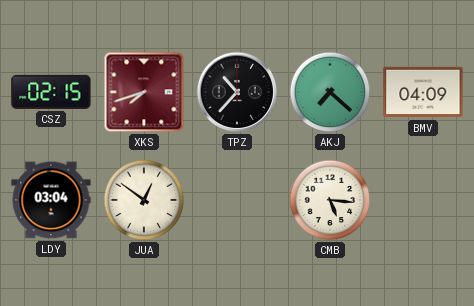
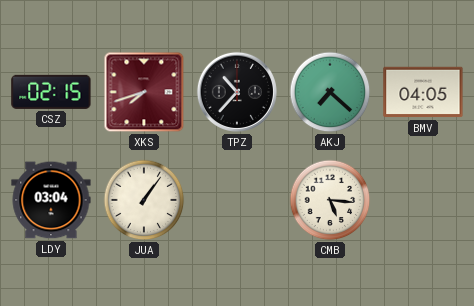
BMV: 04:09 -> 04:05 (423, 92)
JUA: 12:51 -> 1:06 (144, 200)
